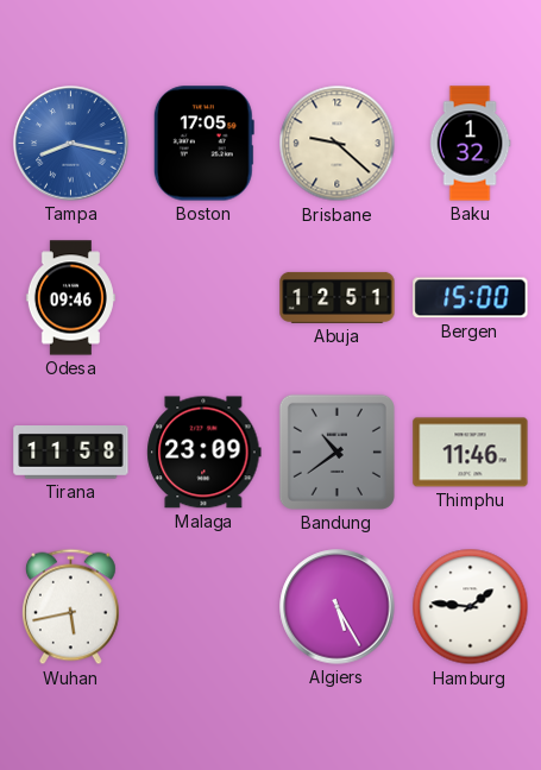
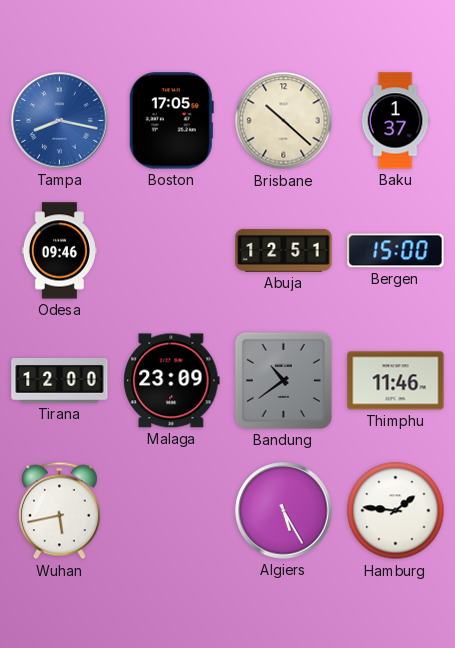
Brisbane: 9:22 -> 10:22 (284, 121)
Baku: 1:32 -> 1:37 (395, 121)
Tirana: 11:58 -> 12:00 (60, 381)
